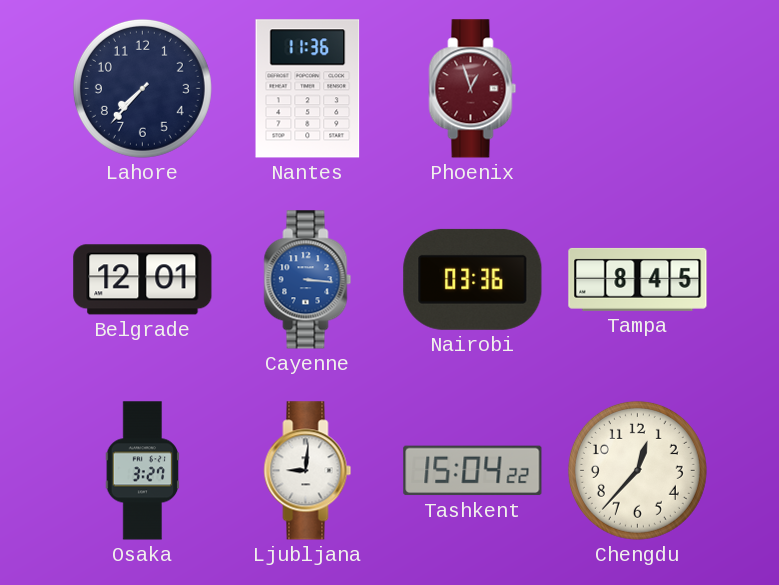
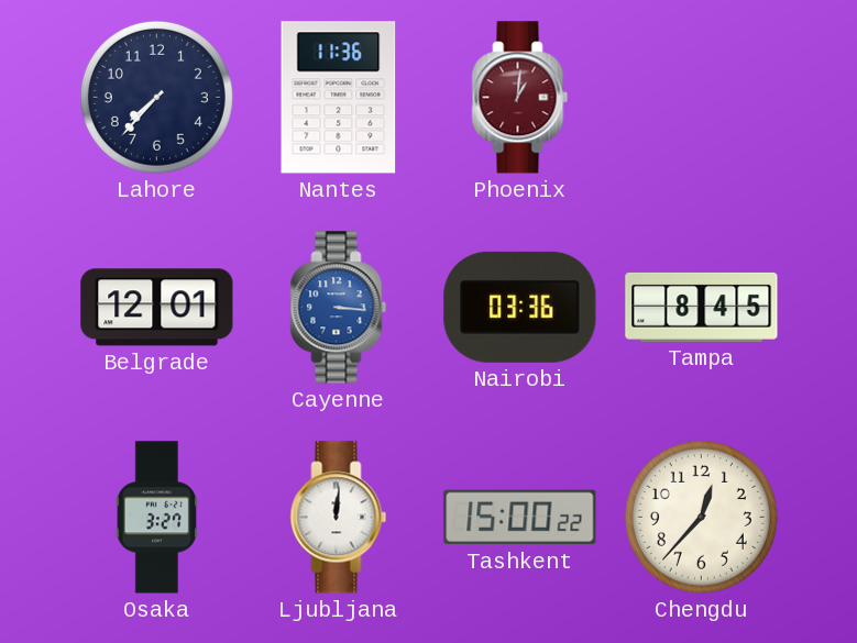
Phoenix: 12:57 -> 1:01 (520, 98)
Ljubljana: 9:01 -> 12:01 (339, 518)
Tashkent: 15:04 -> 15:00 (520, 518)
